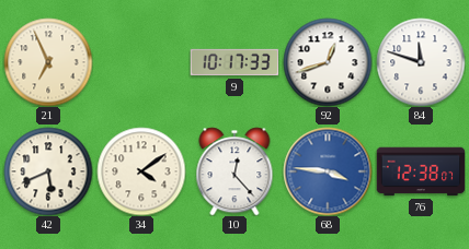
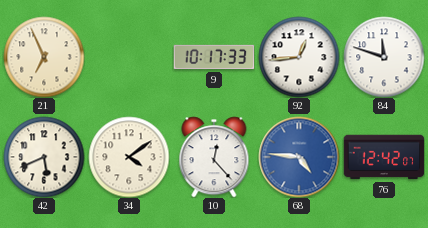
92: 12:42 -> 12:44 (299, 57)
68: 3:46 -> 4:46 (299, 157)
76: 12:38 -> 12:42 (384, 157)
